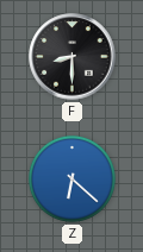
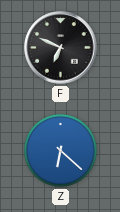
F: 8:30 -> 6:49 (61, 48)
